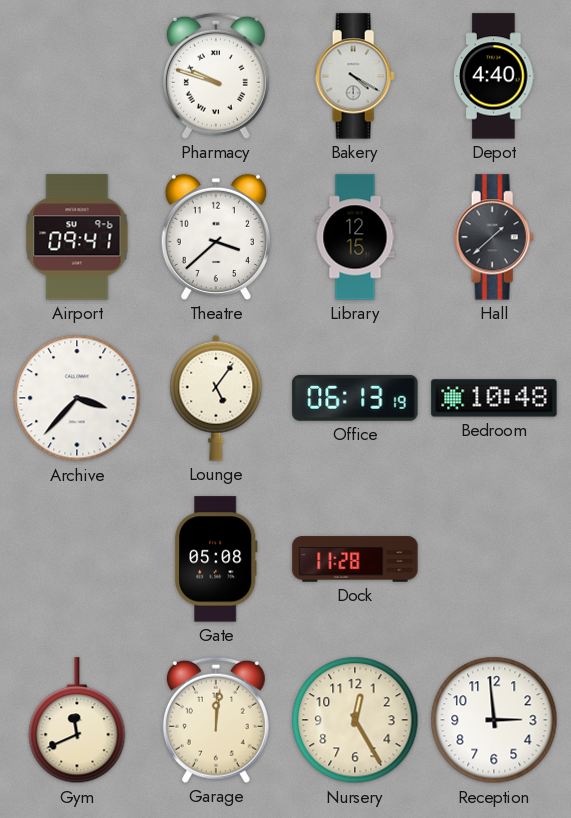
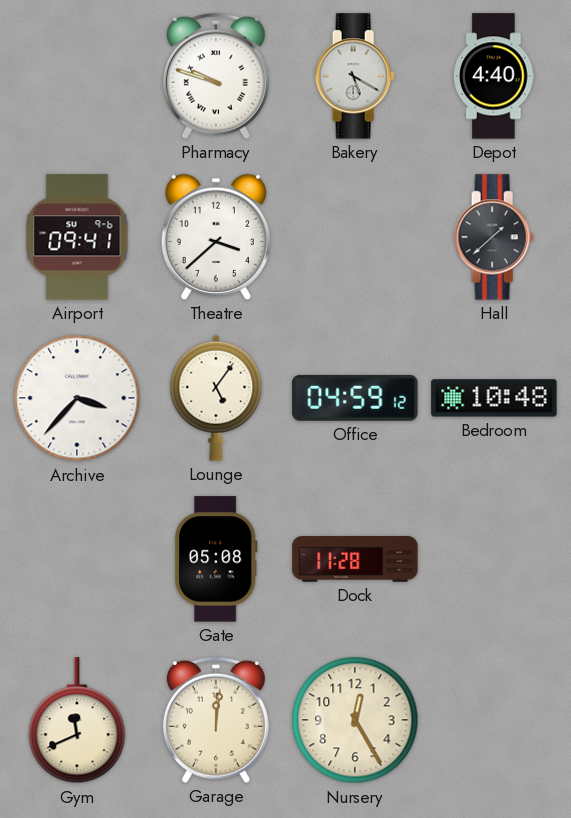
Bakery: 4:20 -> 5:20 (355, 76)
Library: 12:15 -> none (355, 237)
Office: 06:13 -> 04:59 (355, 398)
Reception: 2:59 -> none (494, 720)
